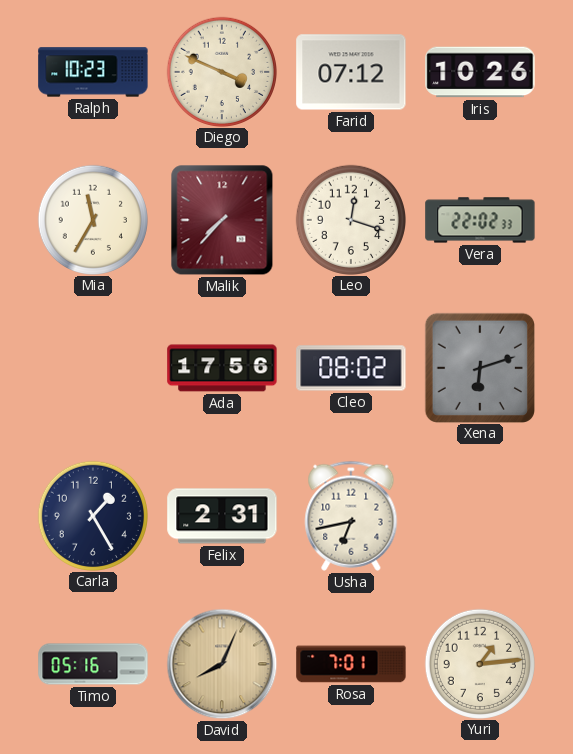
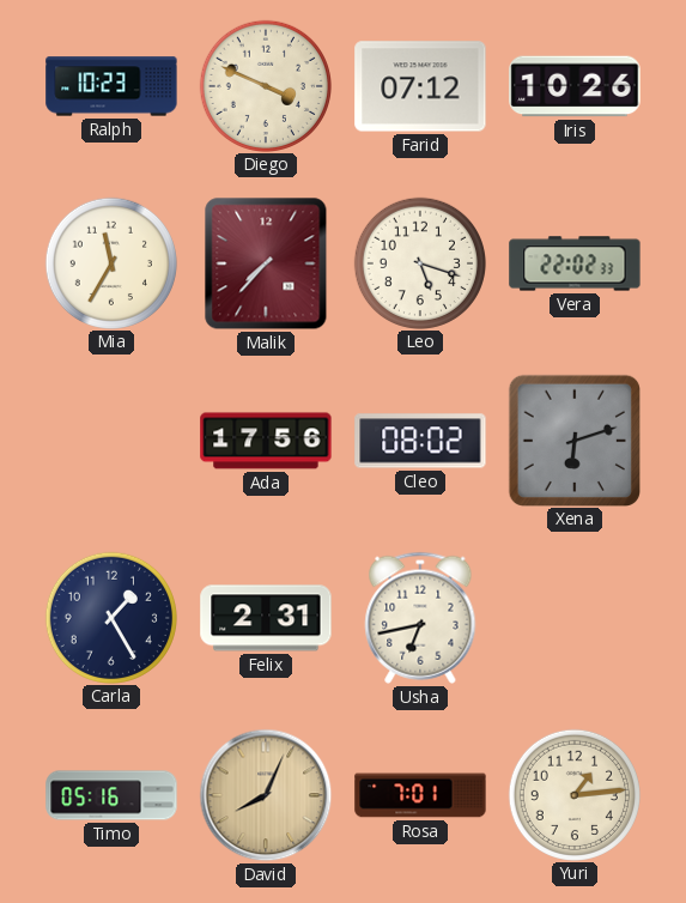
Leo: 12:18 -> 5:18 (419, 262)
